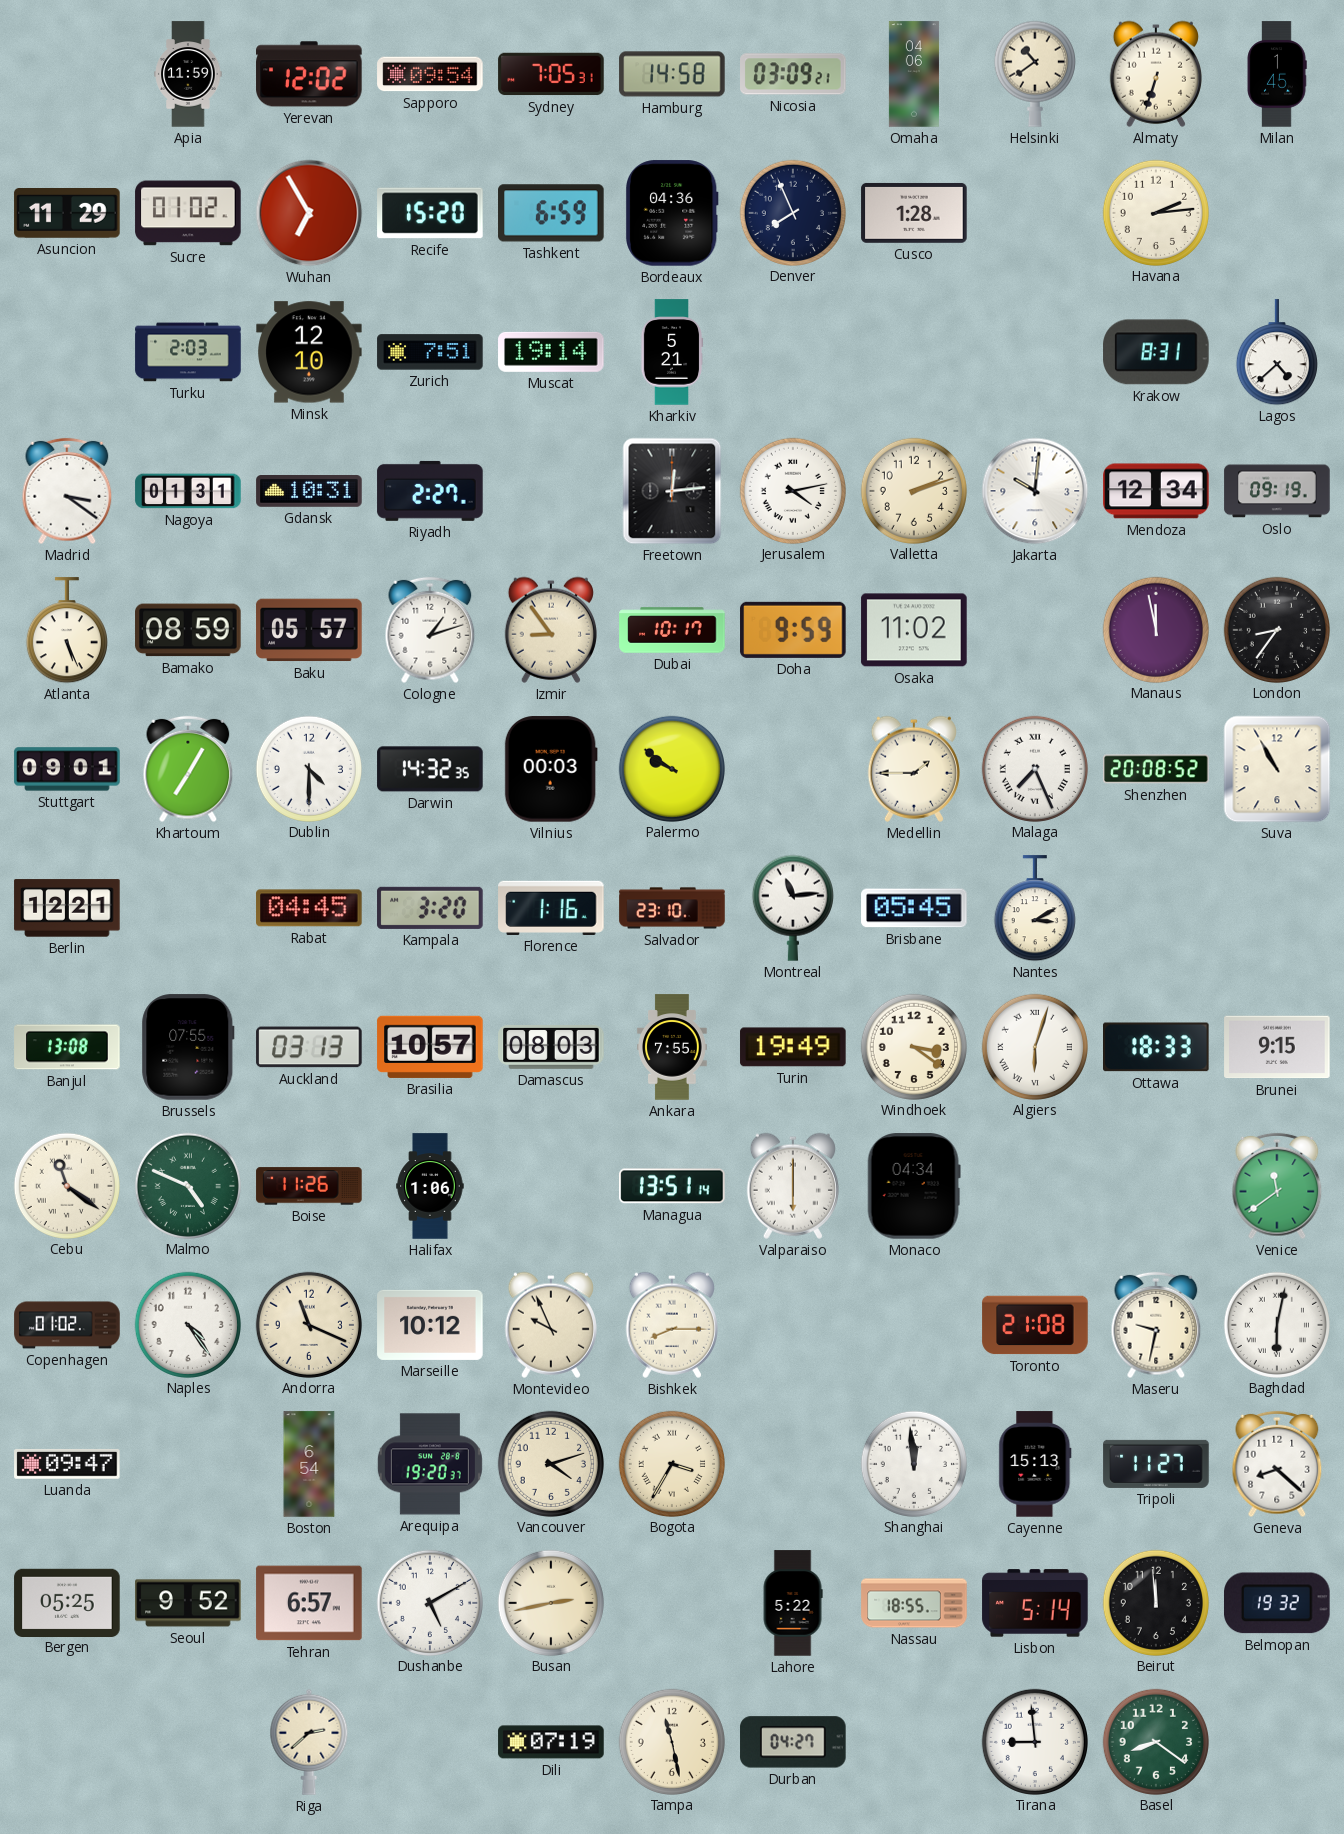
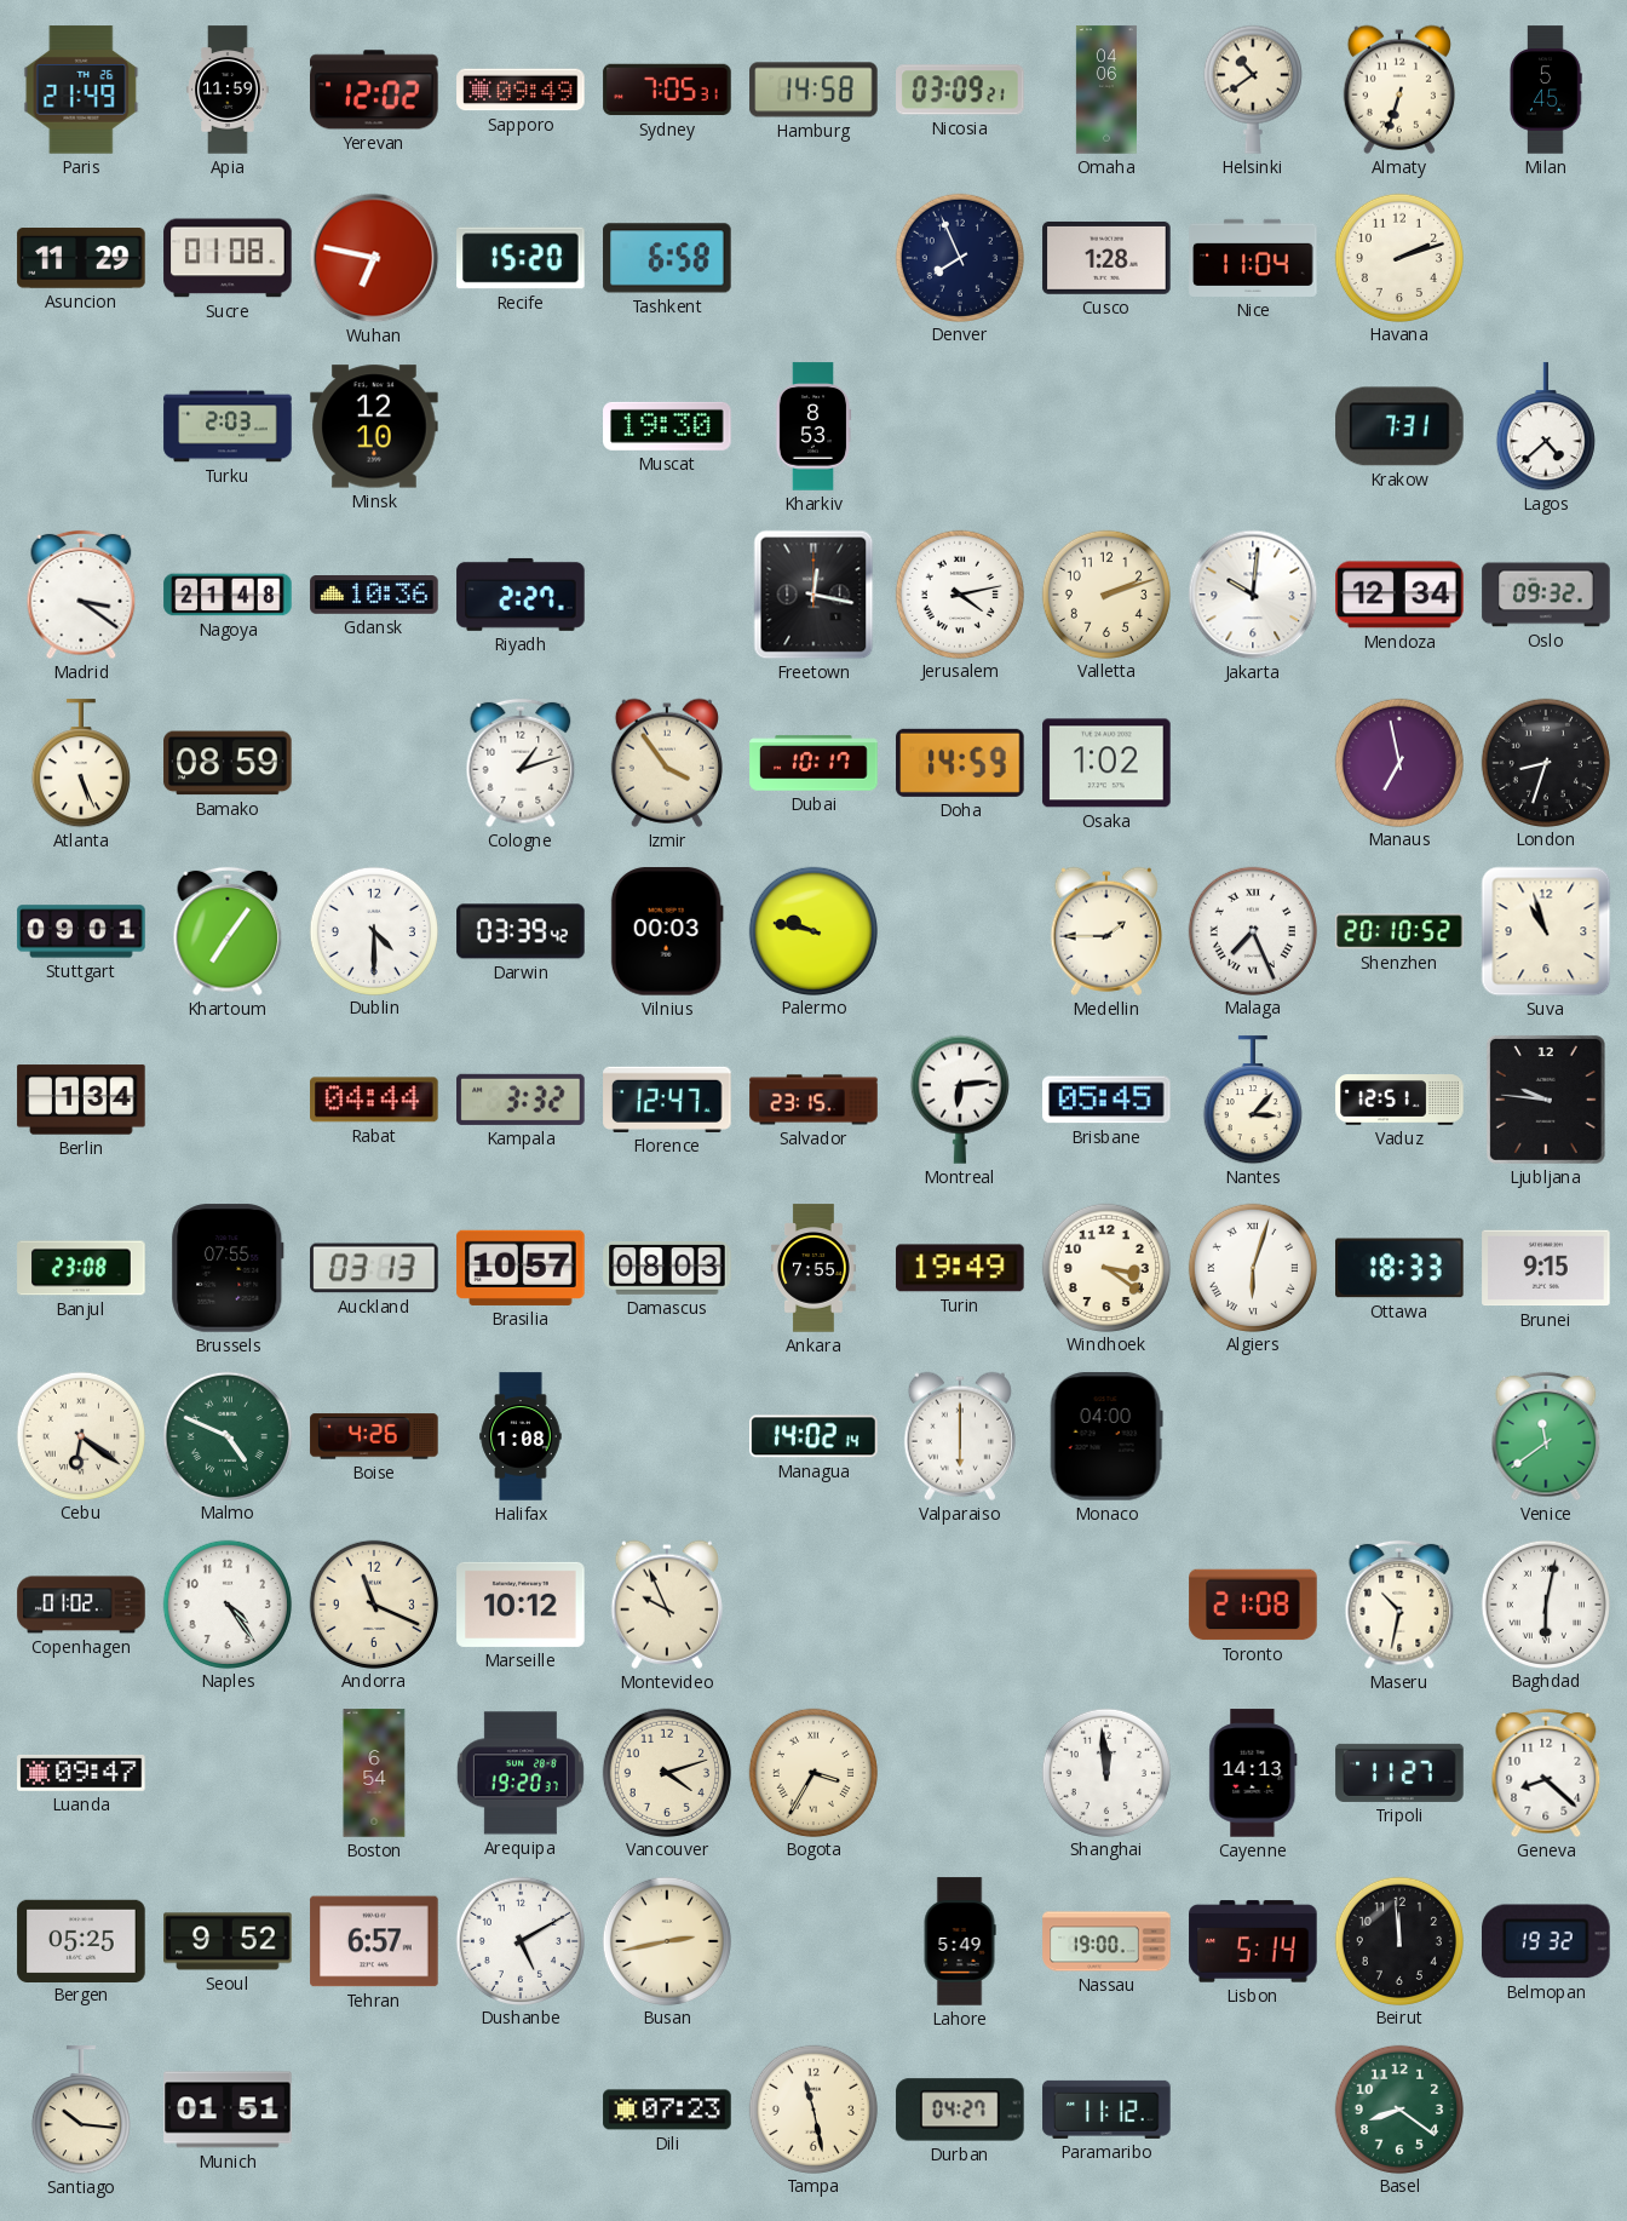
Paris: none -> 21:49 (81, 90)
Sapporo: 09:54 -> 09:49 (521, 90)
Milan: 1:45 -> 5:45 (1546, 90)
Sucre: 01:02 -> 01:08 (228, 258)
Wuhan: 6:55 -> 6:47 (374, 258)
Tashkent: 6:59 -> 6:58 (667, 258)
Bordeaux: 04:36 -> none (672, 213)
Nice: none -> 11:04 (1253, 258)
Havana: 2:14 -> 2:12 (1398, 257)
Zurich: 7:51 -> none (430, 352)
Muscat: 19:14 -> 19:30 (667, 426)
Kharkiv: 5:21 -> 8:53 (813, 426)
Krakow: 8:31 -> 7:31 (1399, 426)
Nagoya: 01:31 -> 21:48 (228, 595)
Gdansk: 10:31 -> 10:36 (374, 596)
Freetown: 12:14 -> 12:17 (813, 595)
Oslo: 09:19 -> 09:32 (1546, 595)
Baku: 05:57 -> none (309, 630)
Izmir: 8:54 -> 3:54 (667, 763)
Doha: 9:59 -> 14:59 (960, 763)
Osaka: 11:02 -> 1:02 (1106, 763)
Manaus: 11:58 -> 6:58 (1398, 762)
London: 8:36 -> 8:33 (1545, 762)
Khartoum: 7:05 -> 7:06 (228, 931)
Darwin: 14:32 -> 03:39 (521, 931)
Palermo: 9:51 -> 9:47 (812, 930)
Shenzhen: 20:08 -> 20:10 (1399, 931)
Suva: 10:55 -> 10:57 (1546, 931)
Berlin: 12:21 -> 1:34 (81, 1100)
Rabat: 04:45 -> 04:44 (374, 1100)
Kampala: 3:20 -> 3:32 (521, 1100)
Florence: 1:16 -> 12:47 (667, 1100)
Salvador: 23:10 -> 23:15 (813, 1100)
Montreal: 11:14 -> 6:14 (960, 1100)
Nantes: 3:10 -> 3:07 (1253, 1101)
Vaduz: none -> 12:51 (1399, 1100)
Ljubljana: none -> 9:46 (1546, 1100)
Banjul: 13:08 -> 23:08 (81, 1268)
Cebu: 11:21 -> 6:21 (80, 1435)
Boise: 11:26 -> 4:26 (374, 1436)
Halifax: 1:06 -> 1:08 (521, 1436)
Managua: 13:51 -> 14:02 (813, 1436)
Monaco: 04:34 -> 04:00 (1106, 1436)
Bishkek: 8:15 -> none (672, 1325)
Maseru: 9:32 -> 10:32 (1399, 1605)
Cayenne: 15:13 -> 14:13 (1253, 1773)
Lahore: 5:22 -> 5:49 (960, 1941)
Nassau: 18:55 -> 19:00 (1106, 1941)
Santiago: none -> 10:16 (81, 2111)
Munich: none -> 01:51 (228, 2110)
Riga: 2:38 -> none (309, 1742)
Dili: 07:19 -> 07:23 (667, 2110)
Paramaribo: none -> 11:12 (1106, 2110)
Tirana: 8:59 -> none (1034, 1741)
